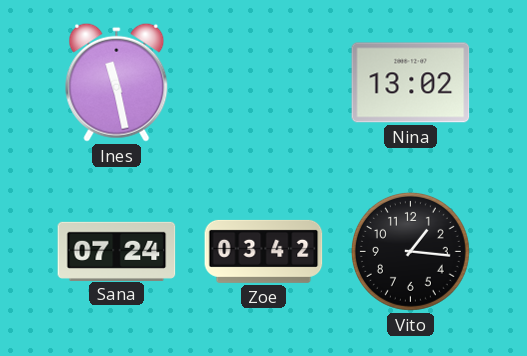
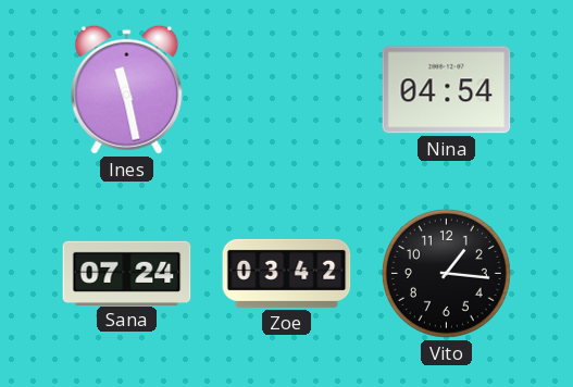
Nina: 13:02 -> 04:54 (447, 90)
